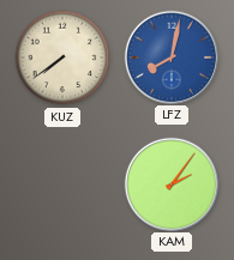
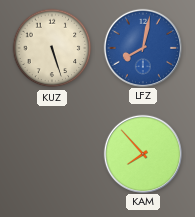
KUZ: 7:39 -> 5:27 (52, 48)
KAM: 2:06 -> 7:53 (142, 153)
